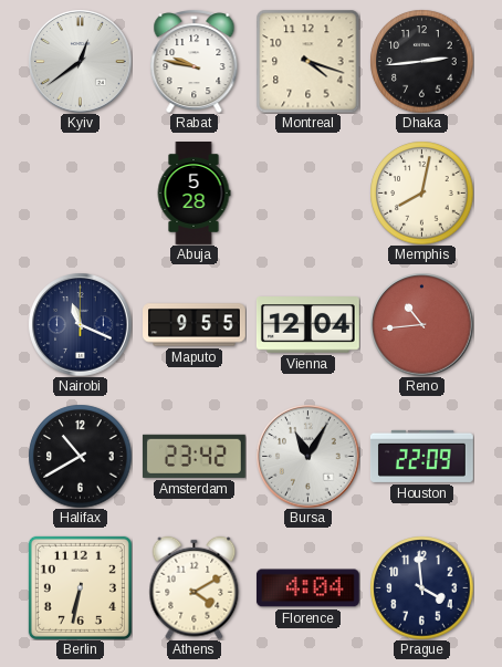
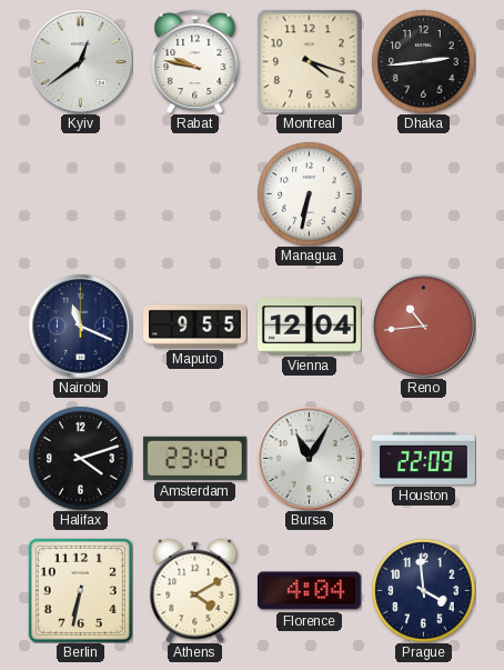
Abuja: 5:28 -> none (194, 194)
Managua: none -> 6:32 (309, 193)
Memphis: 8:02 -> none (421, 192)
Halifax: 10:40 -> 4:12 (80, 458)
